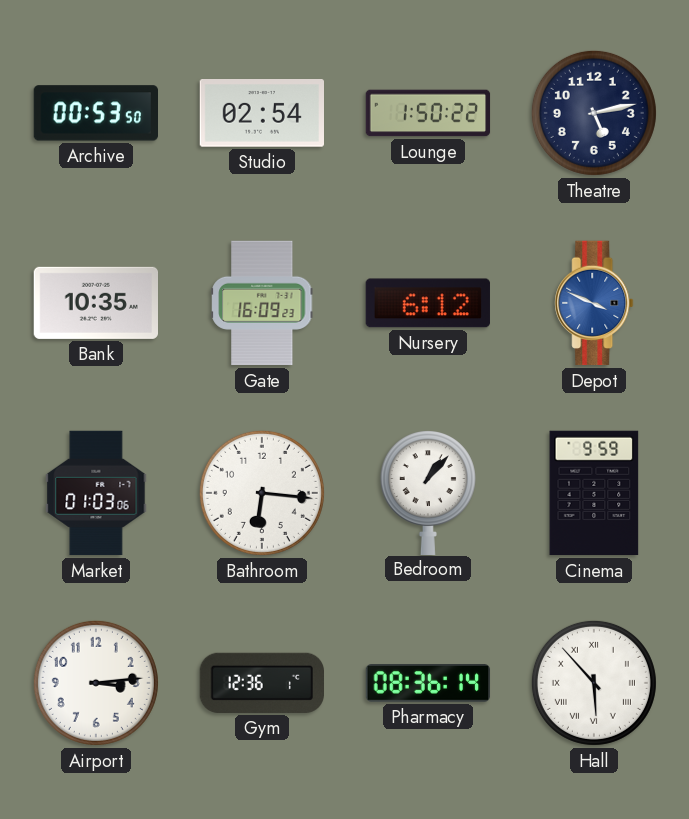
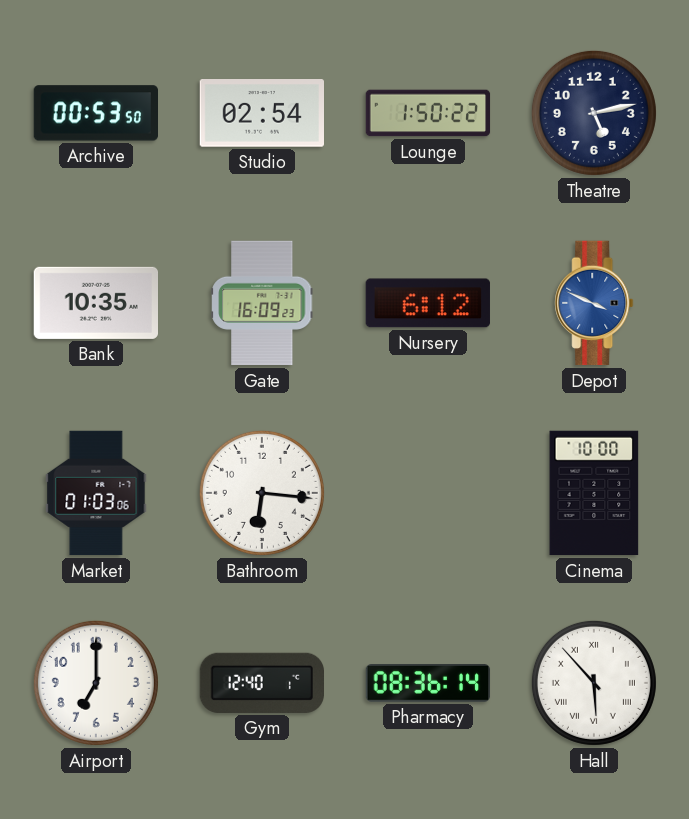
Bedroom: 1:07 -> none (428, 493)
Cinema: 9:59 -> 10:00 (594, 493)
Airport: 3:14 -> 7:00 (96, 683)
Gym: 12:36 -> 12:40 (261, 683)
